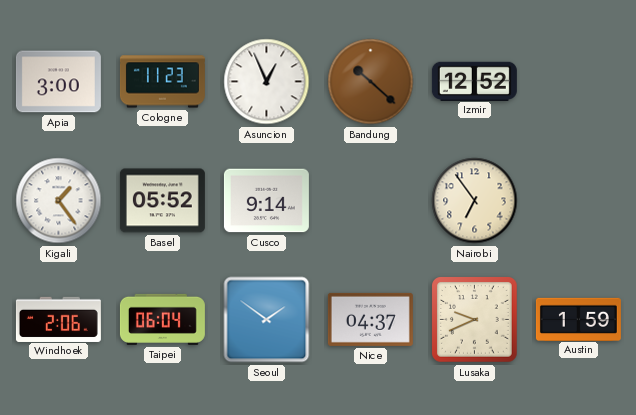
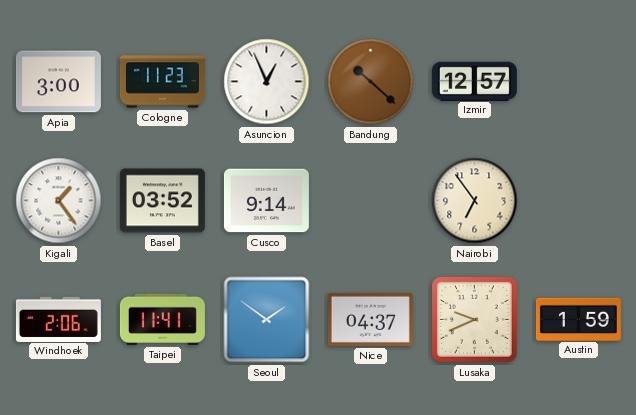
Izmir: 12:52 -> 12:57 (474, 81)
Basel: 05:52 -> 03:52 (162, 201)
Taipei: 06:04 -> 11:41 (162, 319)
